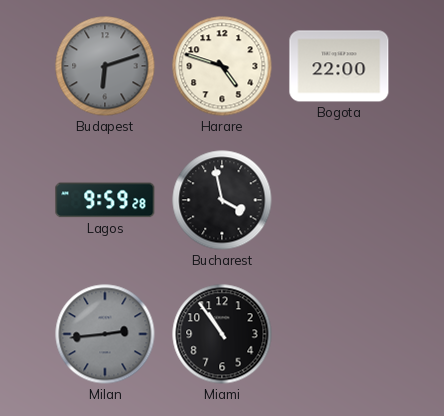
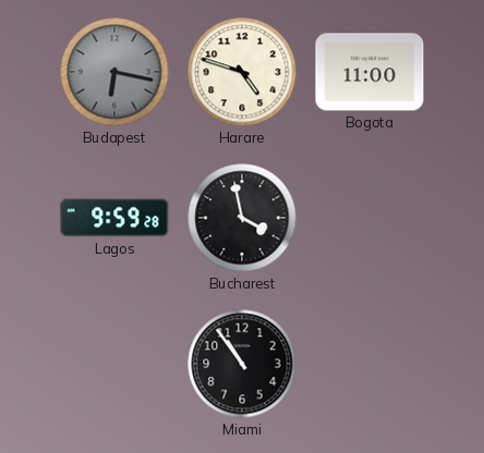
Budapest: 6:12 -> 6:17 (114, 72)
Bogota: 22:00 -> 11:00 (370, 72)
Milan: 2:44 -> none (105, 334)
